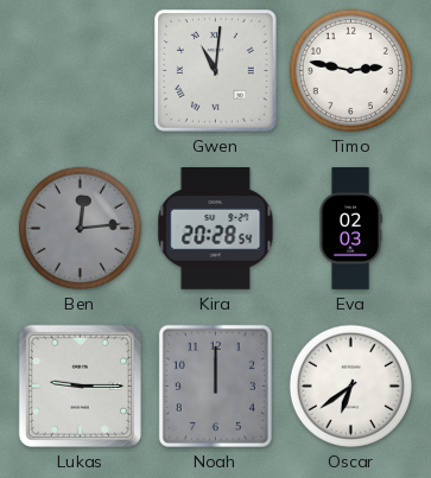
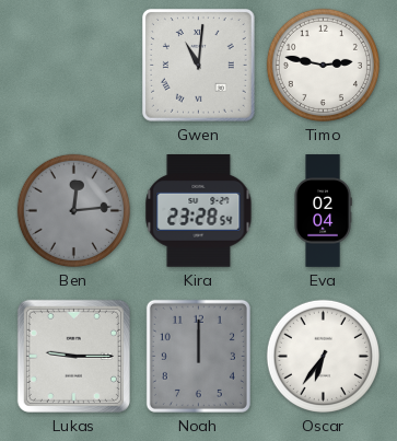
Kira: 20:28 -> 23:28 (199, 211)
Eva: 02:03 -> 02:04 (323, 211)
Oscar: 6:39 -> 6:36 (323, 356)
